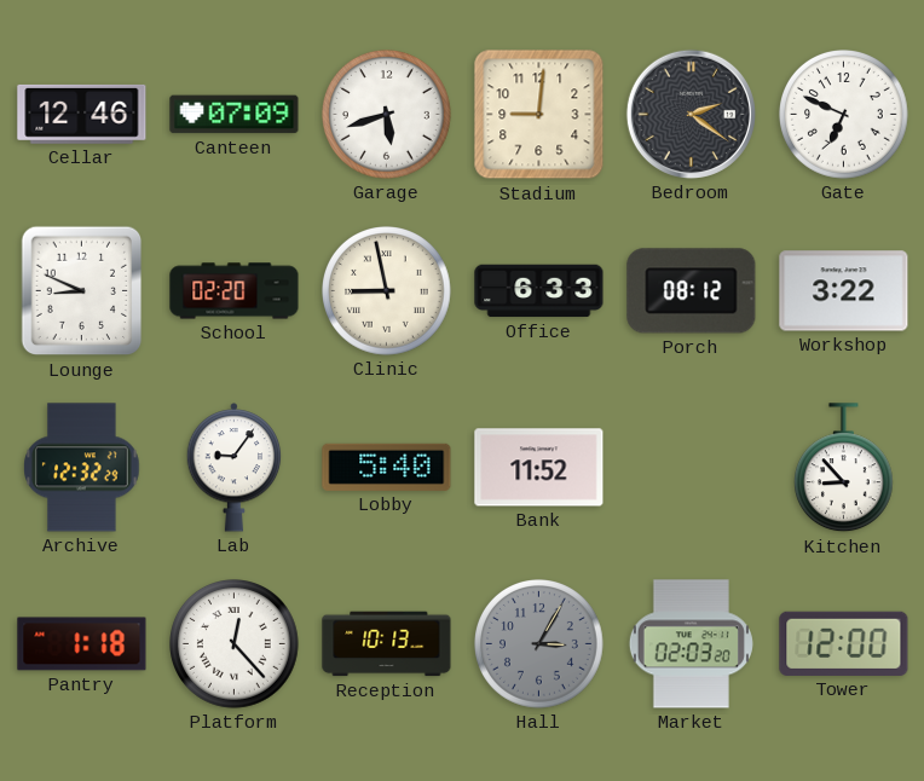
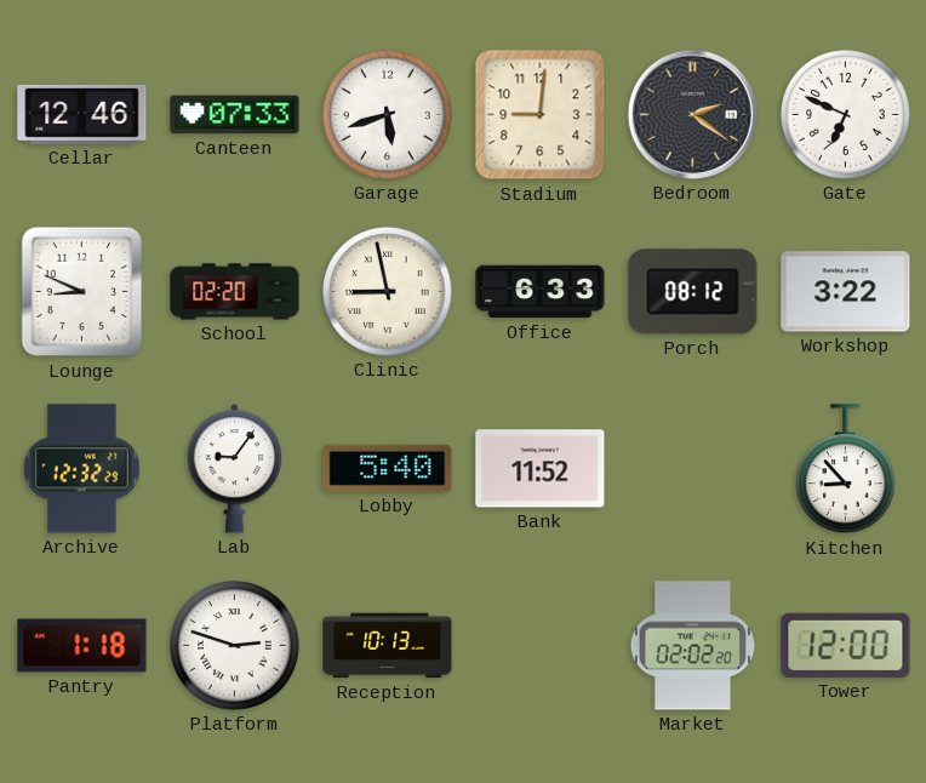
Canteen: 07:09 -> 07:33 (235, 115)
Platform: 12:23 -> 2:48 (235, 646)
Hall: 3:05 -> none (539, 644)
Market: 02:03 -> 02:02 (692, 646)
